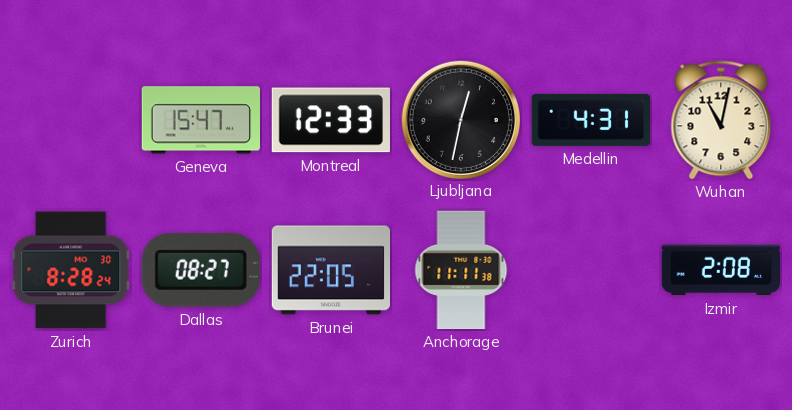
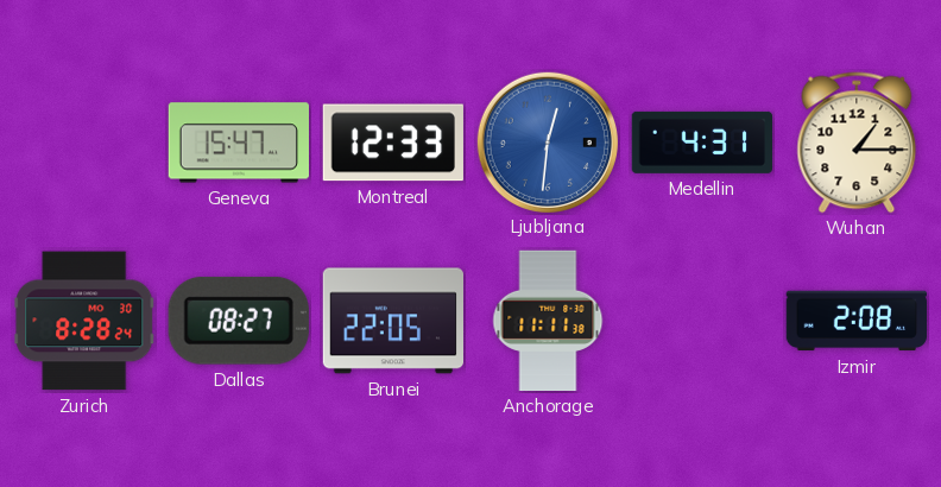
Ljubljana: 12:32 -> 12:31 (547, 141)
Ljubljana dial: black -> blue (547, 141)
Wuhan: 11:02 -> 1:15 (857, 143)
